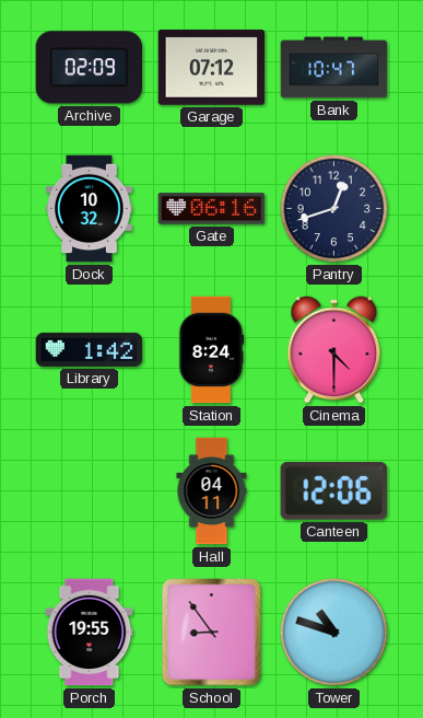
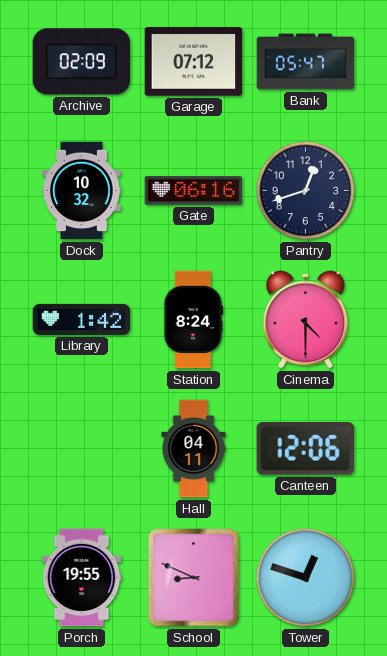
Bank: 10:47 -> 05:47 (306, 62)
School: 8:54 -> 8:49 (194, 578)
Tower: 10:48 -> 12:48 (306, 578)
